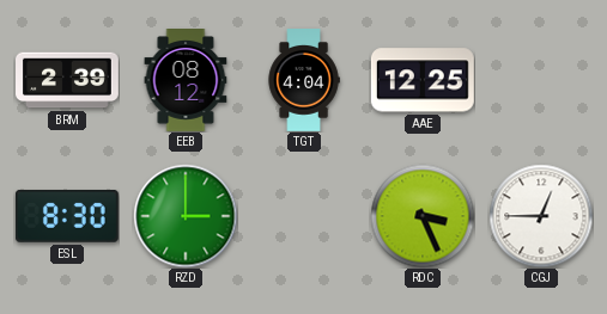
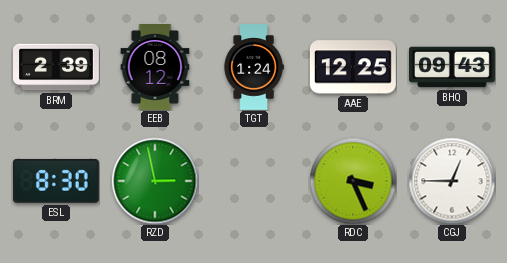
TGT: 4:04 -> 1:24 (254, 68)
BHQ: none -> 09:43 (453, 67)
RZD: 3:00 -> 2:58 (155, 181)
